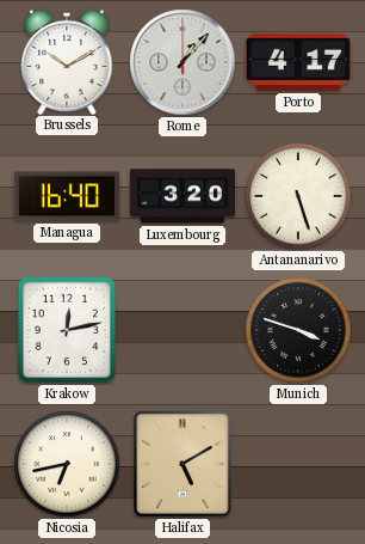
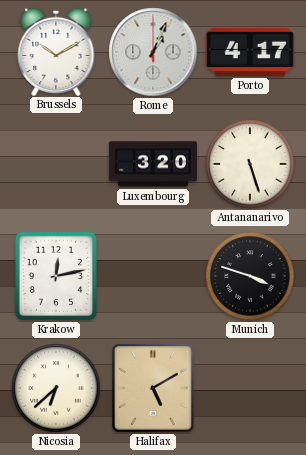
Rome: 1:07 -> 1:04 (153, 52)
Managua: 16:40 -> none (67, 196)
Nicosia: 6:43 -> 6:38 (56, 388)
